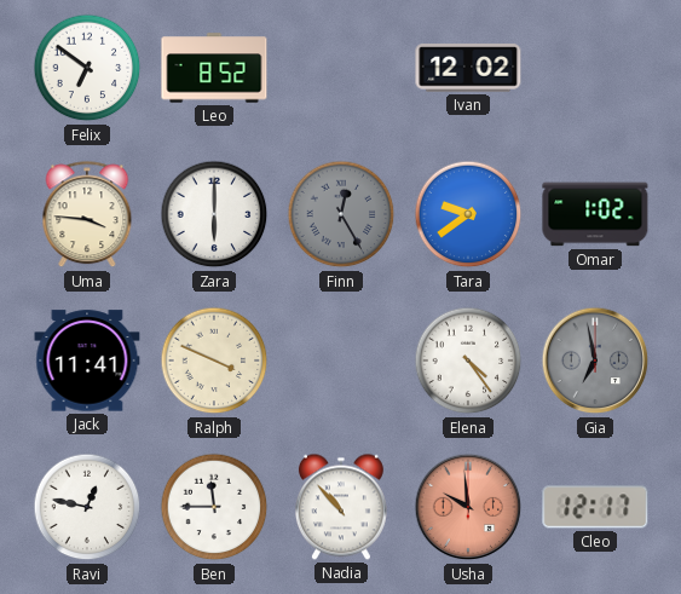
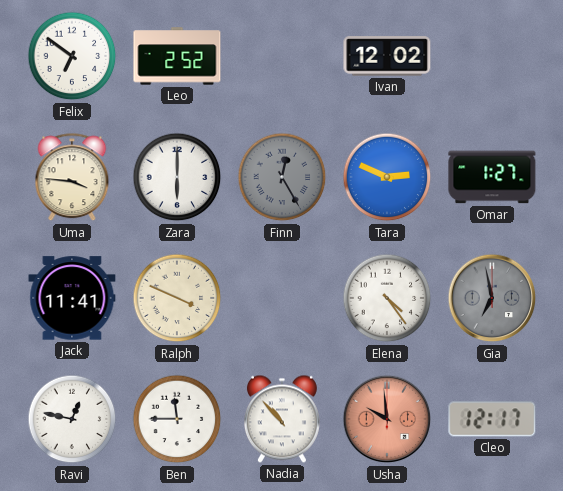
Leo: 8:52 -> 2:52 (177, 56)
Tara: 9:39 -> 2:49 (387, 177)
Omar: 1:02 -> 1:27 (492, 177)
